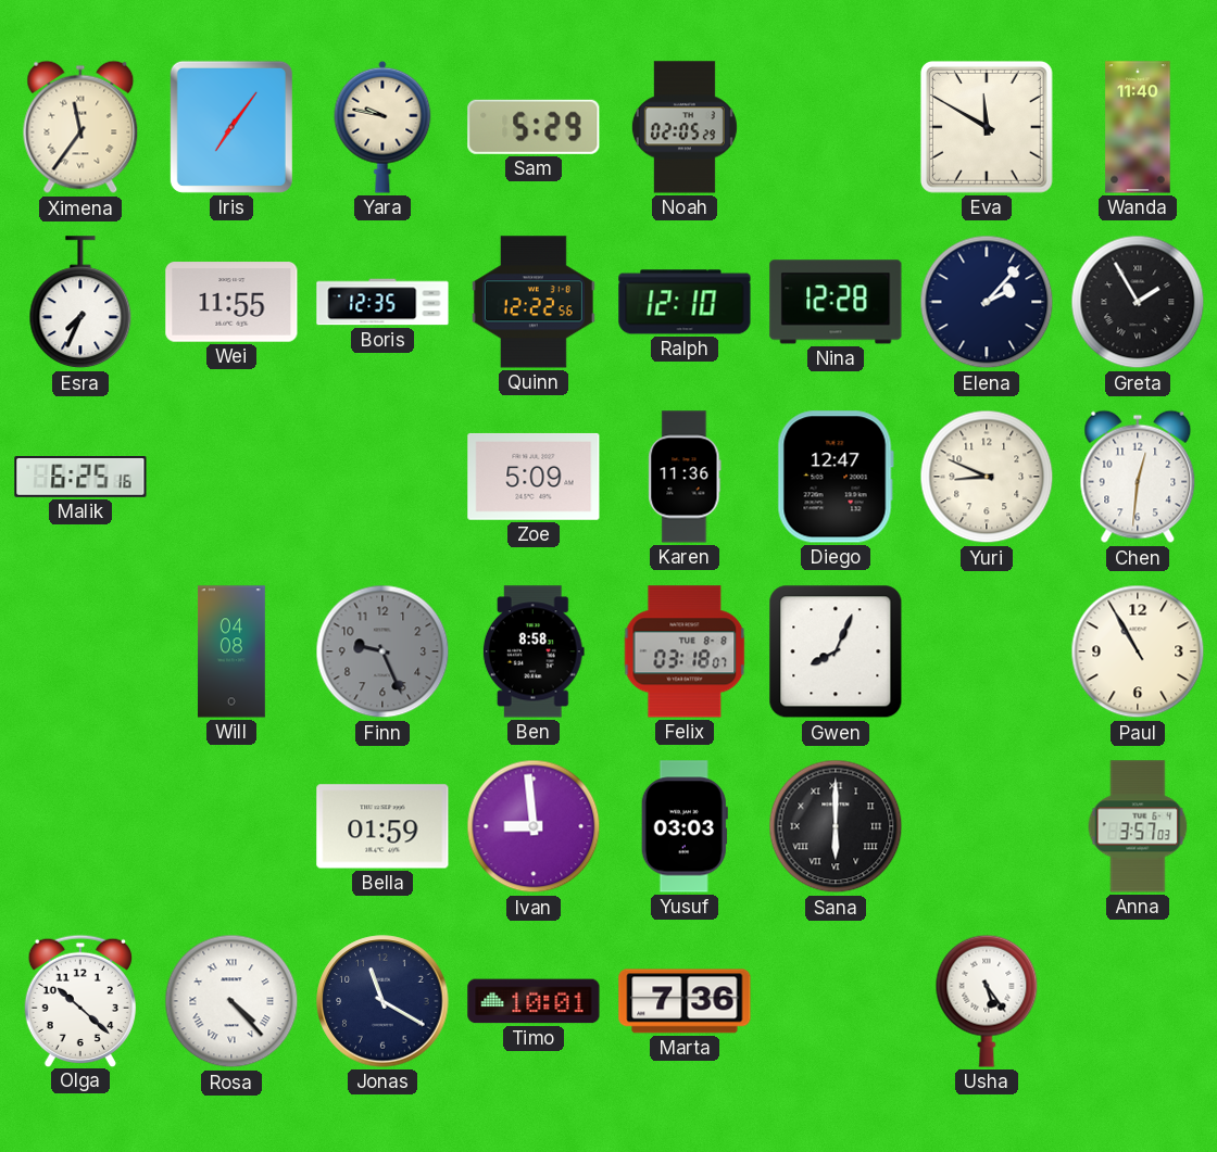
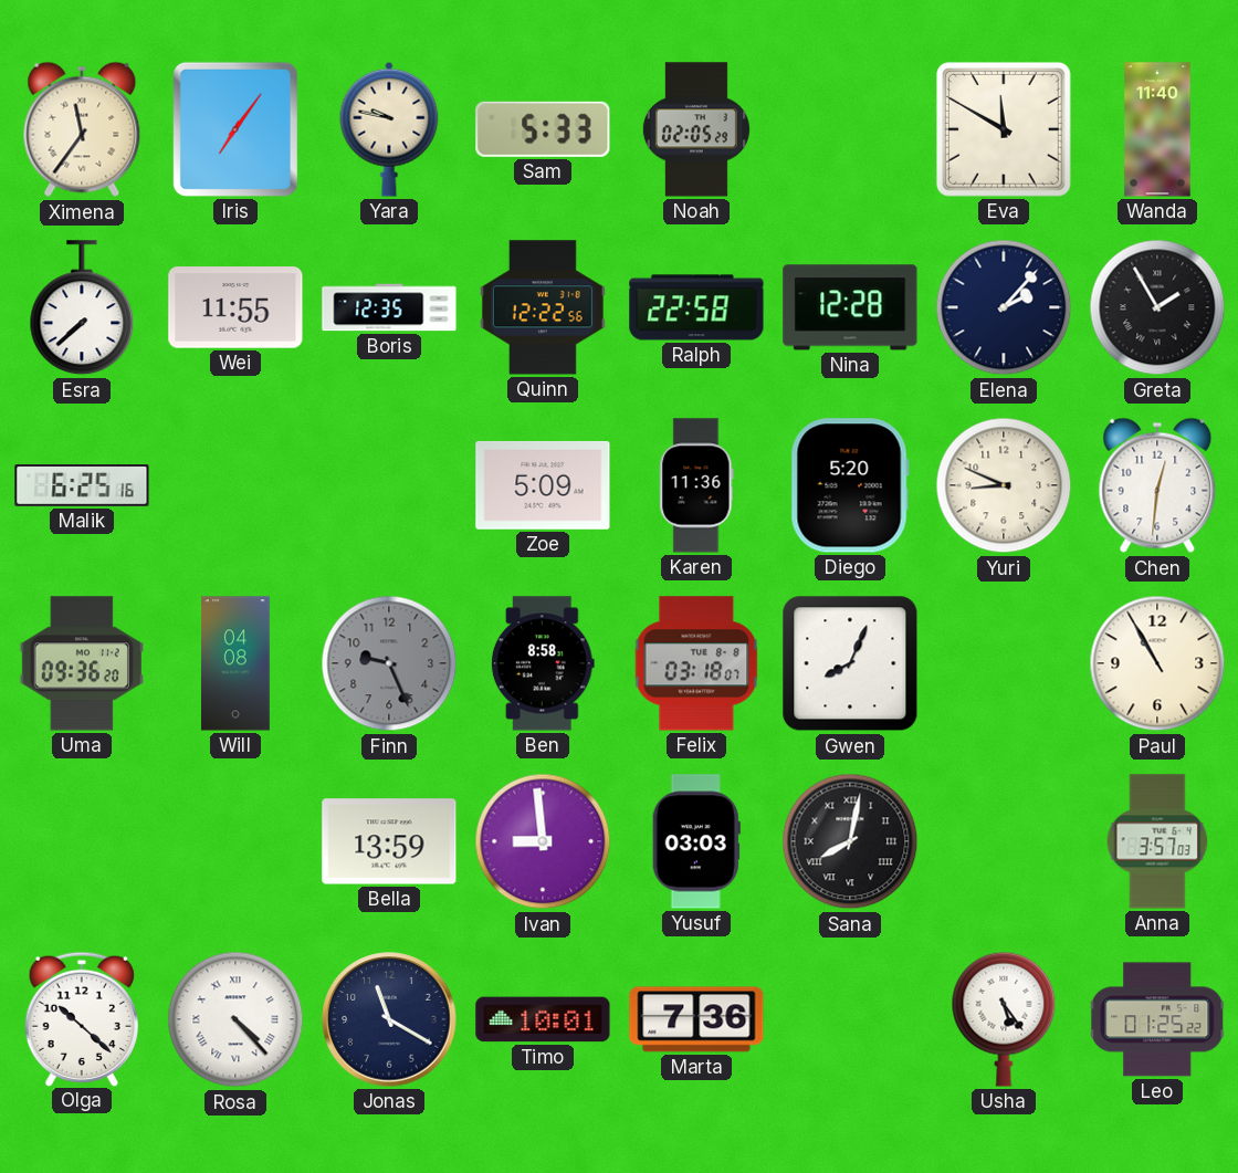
Sam: 5:29 -> 5:33 (543, 129)
Esra: 7:34 -> 7:38 (82, 308)
Ralph: 12:10 -> 22:58 (696, 307)
Diego: 12:47 -> 5:20 (850, 485)
Uma: none -> 09:36 (82, 663)
Bella: 01:59 -> 13:59 (389, 841)
Sana: 6:00 -> 8:02 (850, 841)
Leo: none -> 01:25 (1158, 1019)
